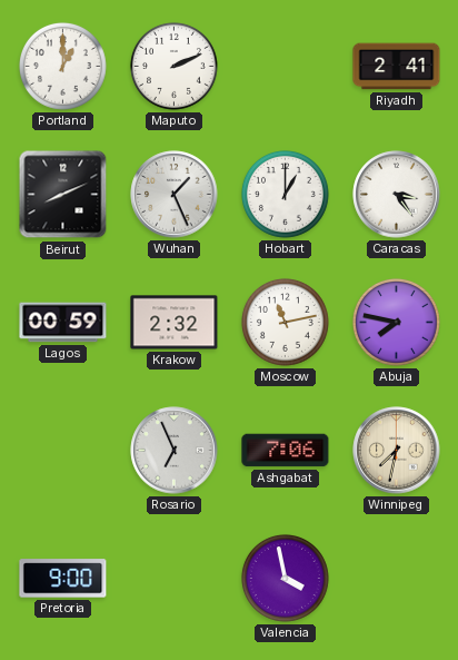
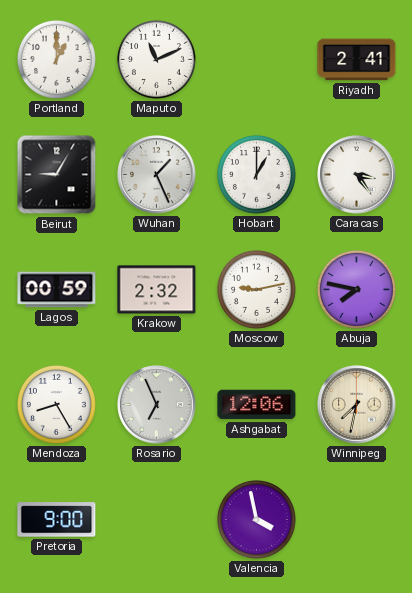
Maputo: 2:11 -> 11:11 (156, 59)
Beirut: 8:11 -> 9:05 (57, 175)
Moscow: 11:13 -> 9:13 (256, 289)
Mendoza: none -> 8:25 (56, 404)
Ashgabat: 7:06 -> 12:06 (257, 405)
